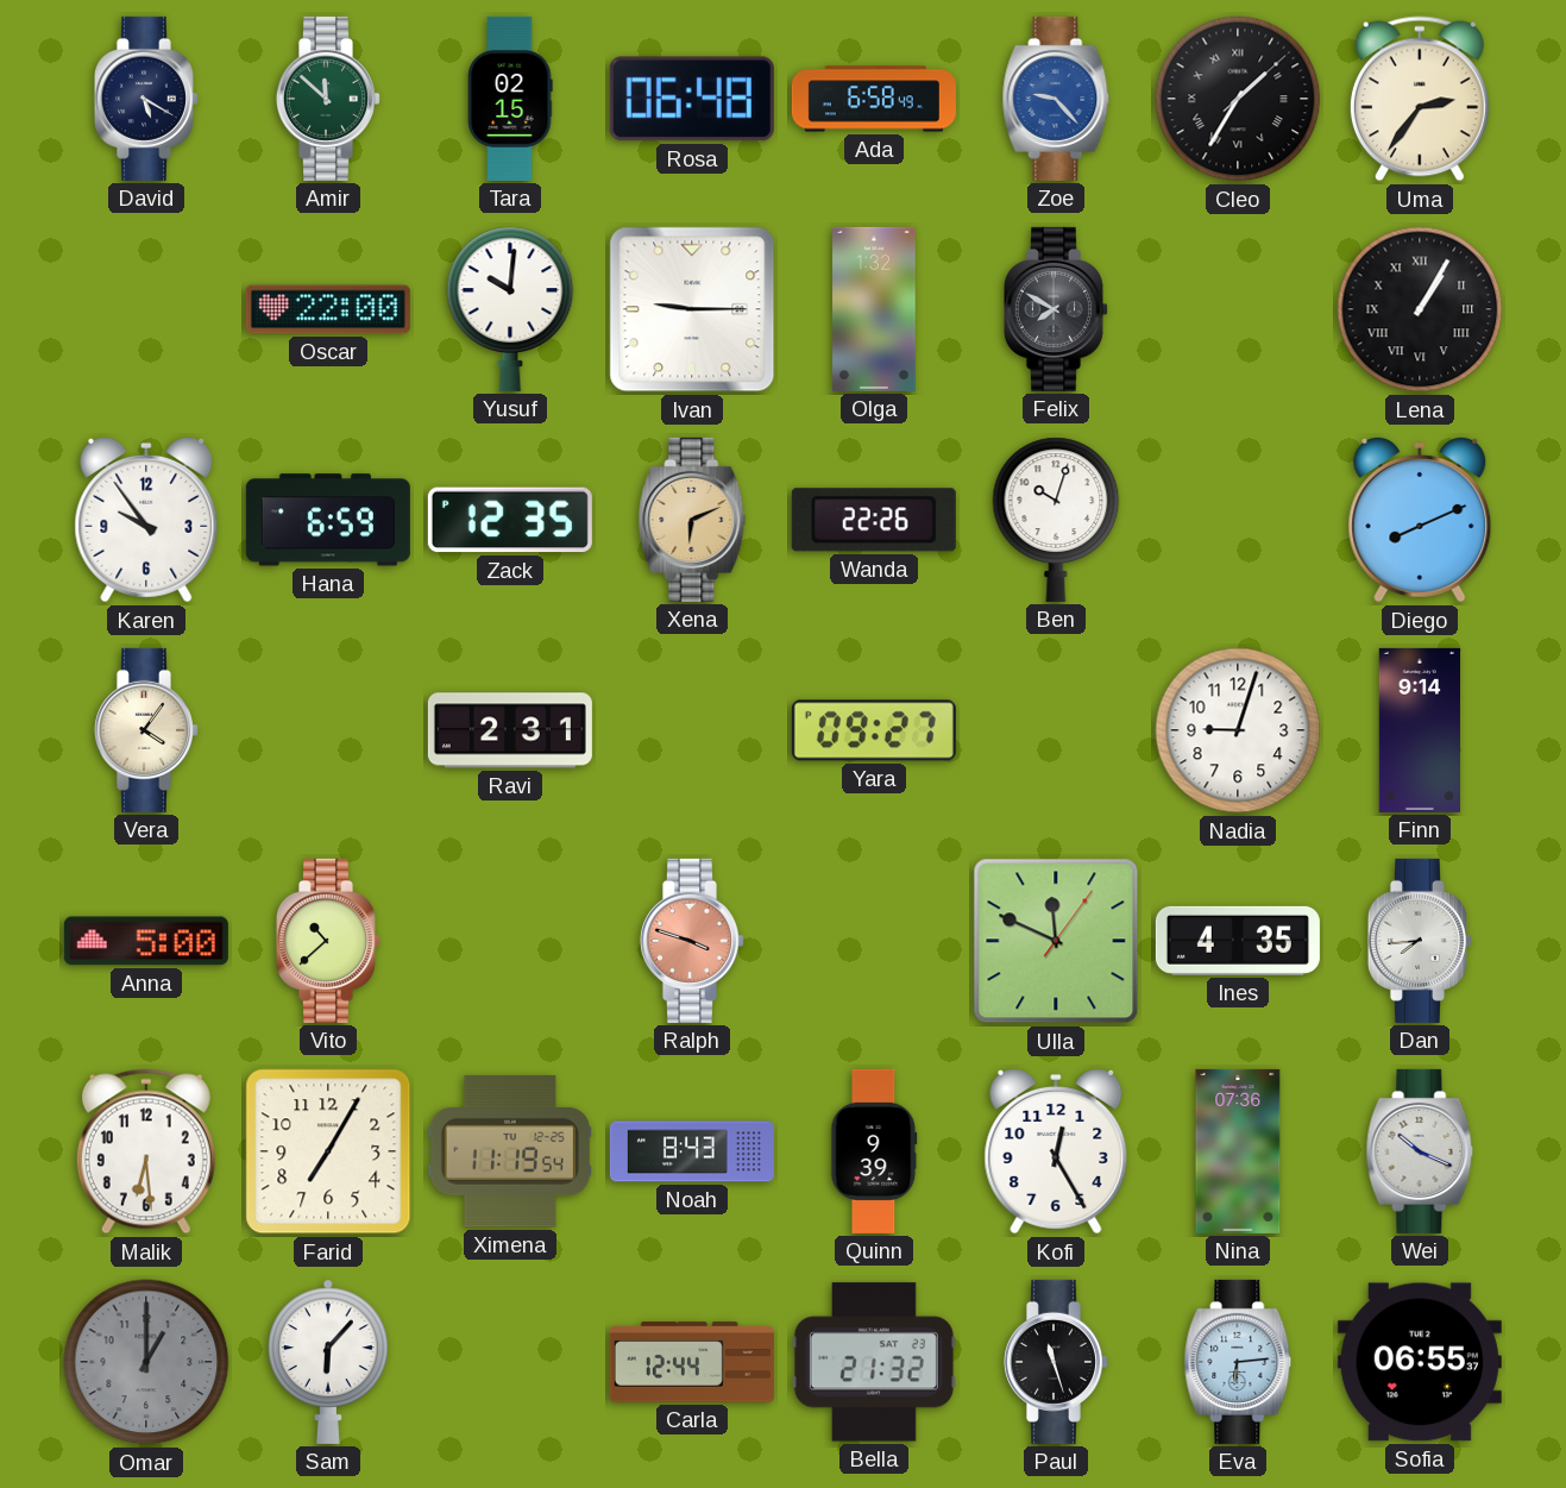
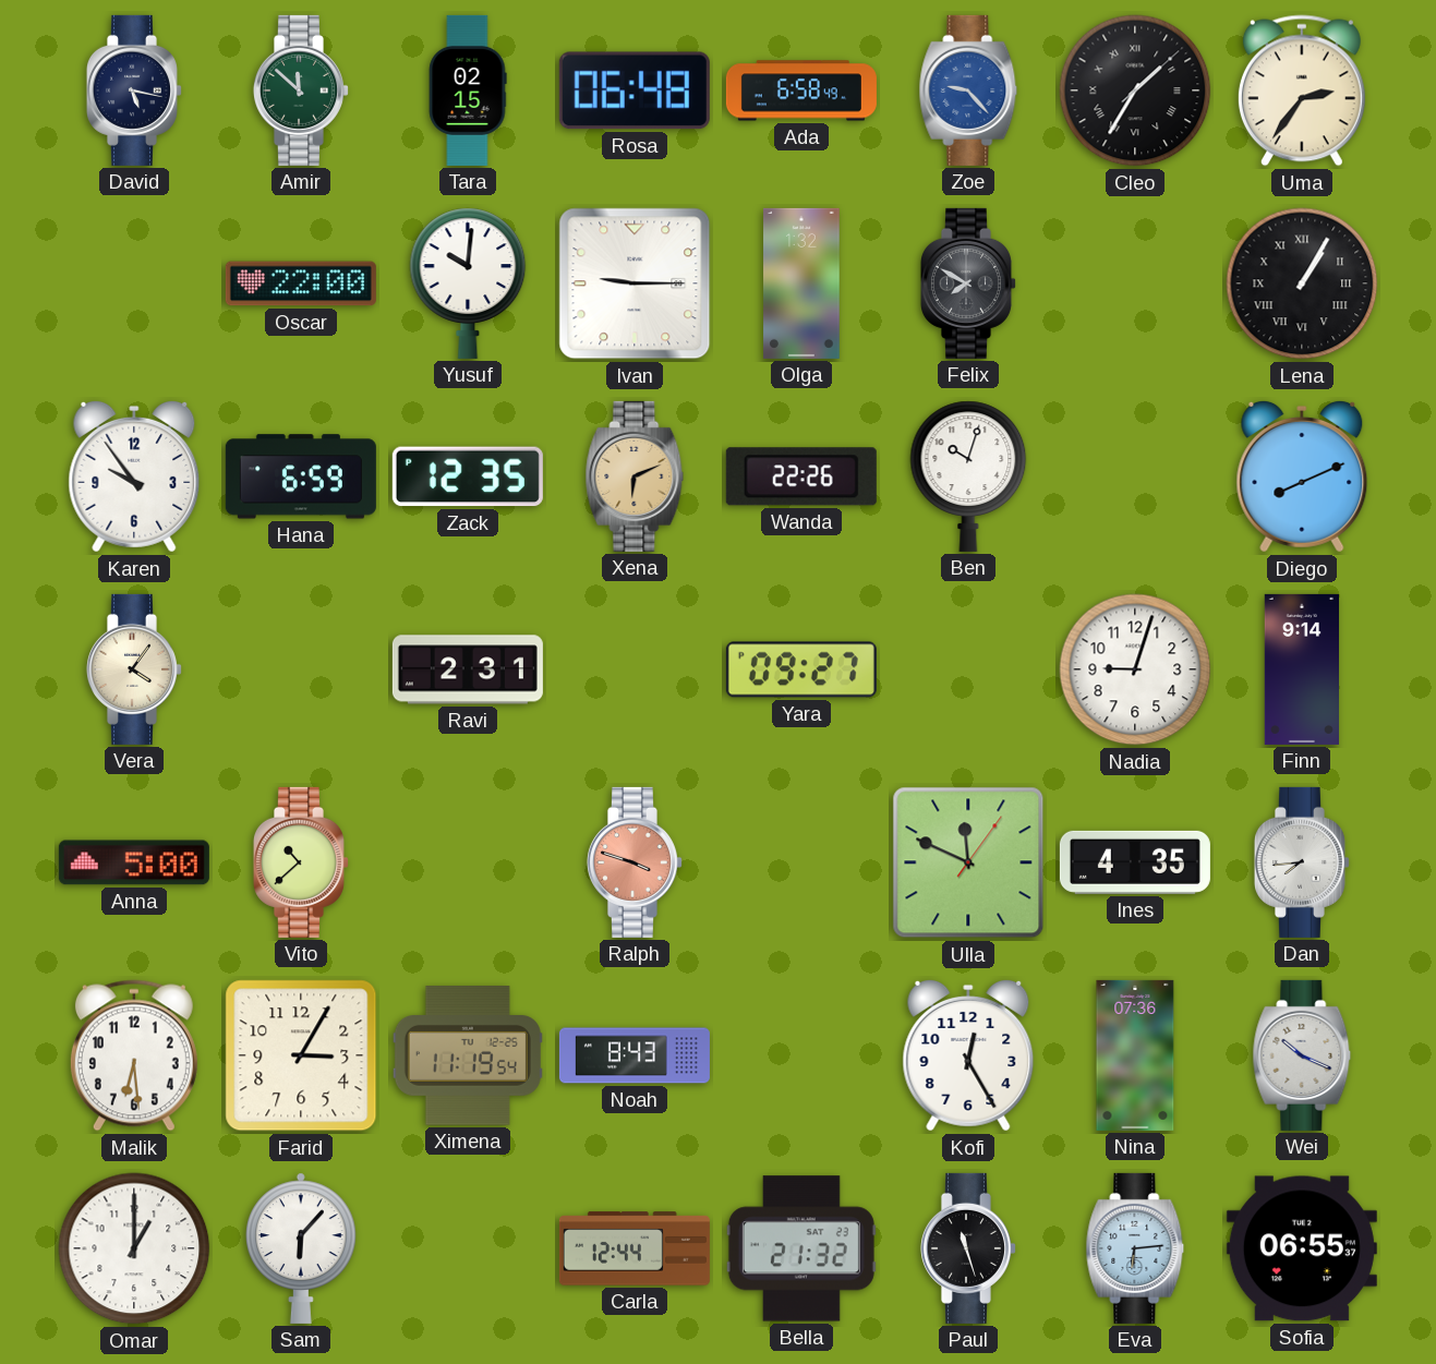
David: 5:20 -> 5:17 (134, 90)
Farid: 7:05 -> 3:05 (301, 1055)
Quinn: 9:39 -> none (874, 1151)
Omar dial: grey -> white (134, 1248)
